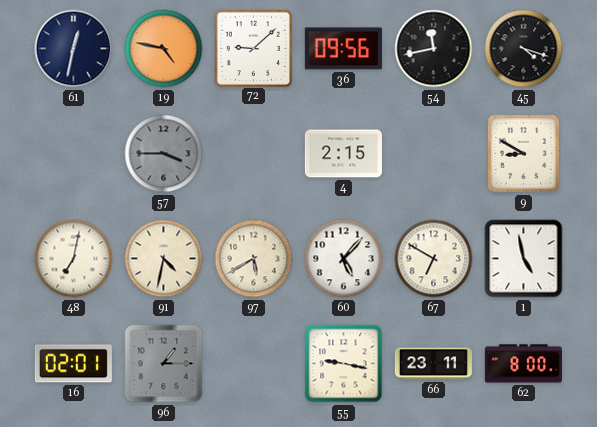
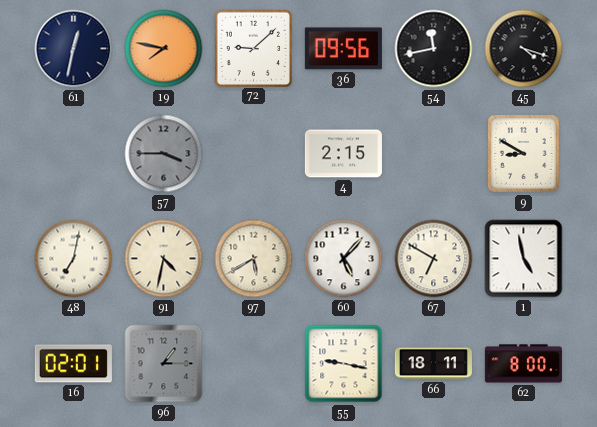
19: 4:47 -> 7:47 (164, 49)
66: 23:11 -> 18:11 (433, 364)
